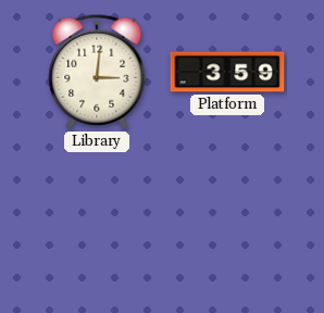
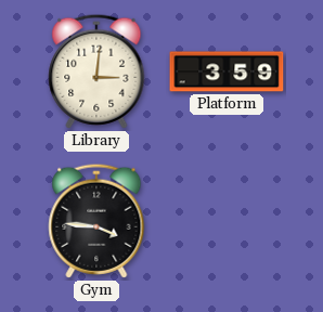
Gym: none -> 3:46 (96, 221)
